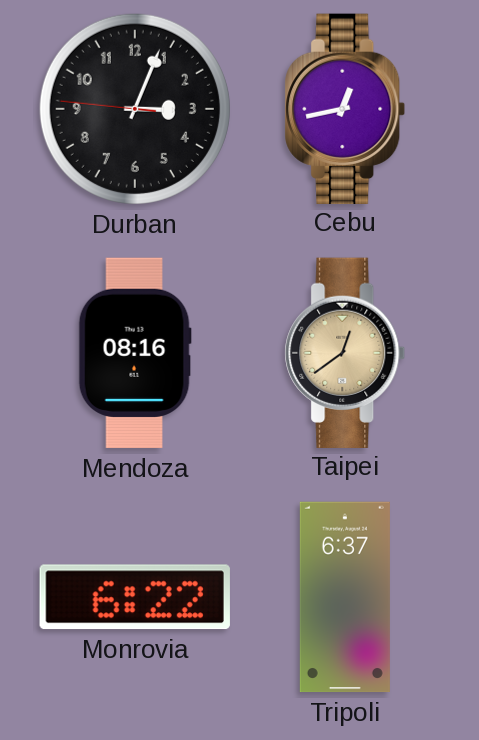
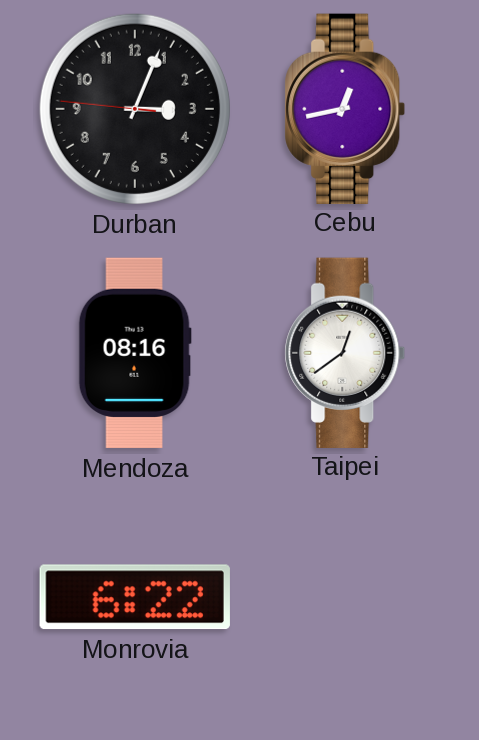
Taipei dial: champagne -> white (345, 352)
Tripoli: 6:37 -> none (345, 597)
